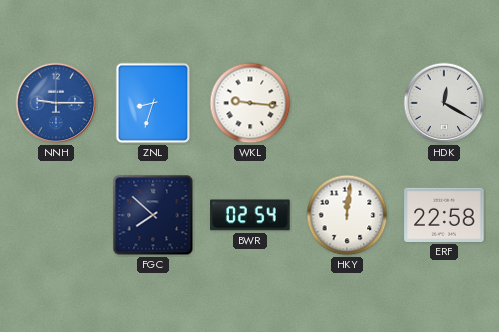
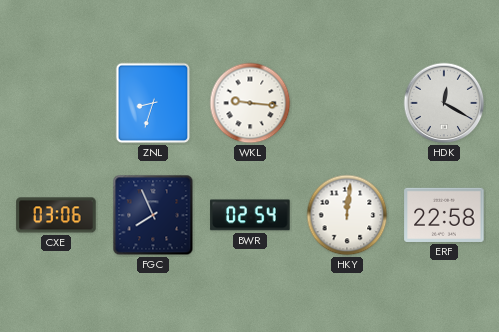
NNH: 9:15 -> none (56, 103)
CXE: none -> 03:06 (56, 215)
FGC: 7:52 -> 7:56 (153, 215)
